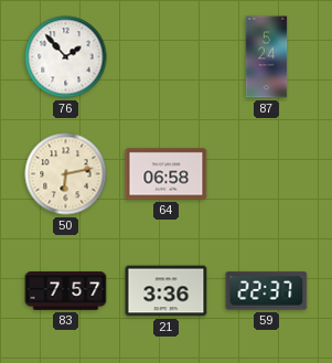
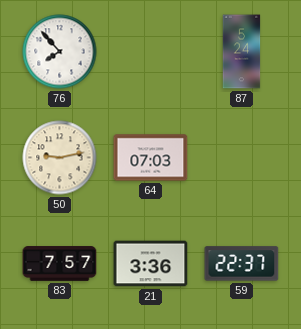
76: 1:53 -> 7:53 (60, 52)
50: 6:13 -> 9:13 (60, 158)
64: 06:58 -> 07:03 (151, 158)
